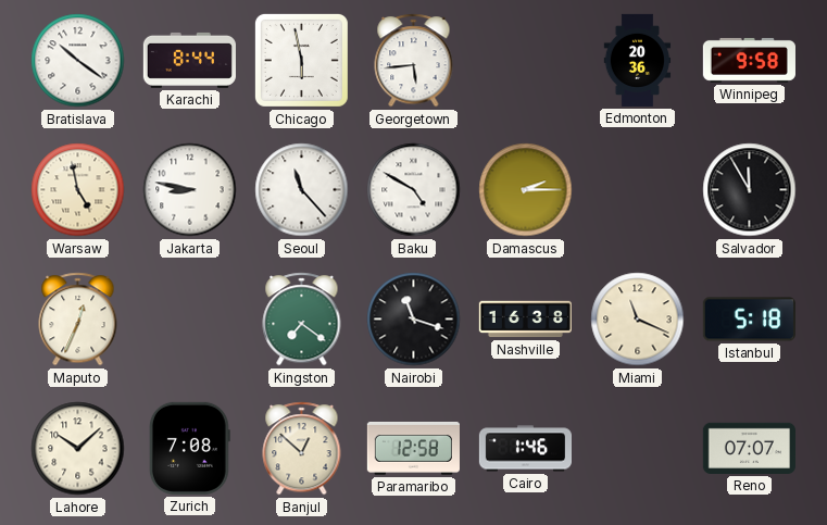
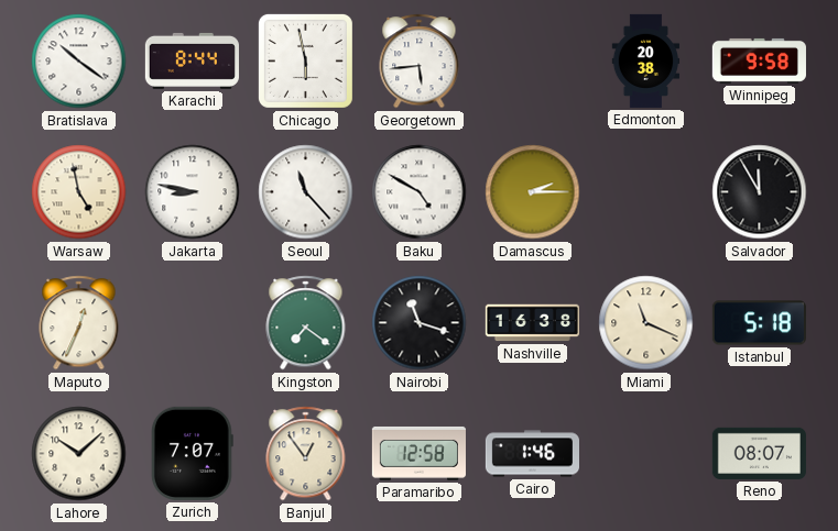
Edmonton: 20:36 -> 20:38 (646, 60)
Zurich: 7:08 -> 7:07 (192, 453)
Banjul: 12:52 -> 12:54 (306, 454)
Reno: 07:07 -> 08:07 (759, 453)
